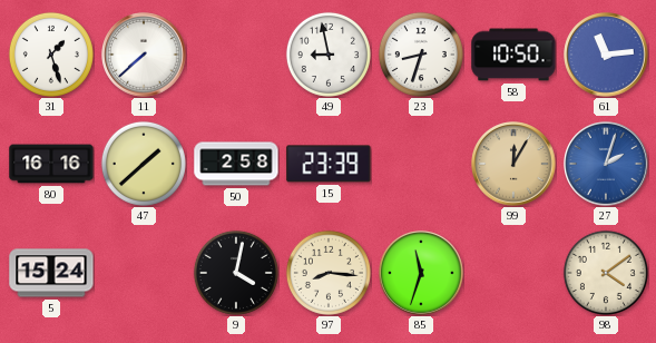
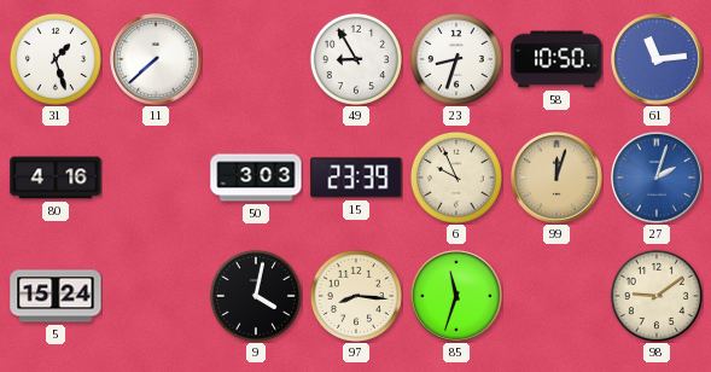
49: 8:58 -> 8:55 (356, 59)
80: 16:16 -> 4:16 (56, 178)
47: 1:38 -> none (144, 164)
50: 2:58 -> 3:03 (256, 178)
6: none -> 9:56 (456, 178)
99: 12:05 -> 12:03 (556, 178)
98: 4:09 -> 9:09 (657, 296)
